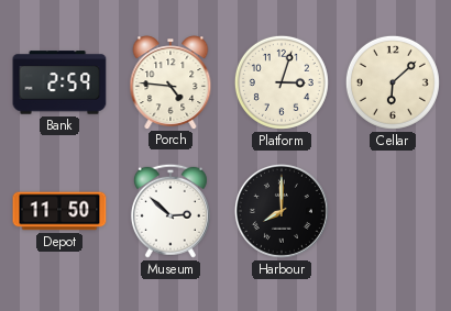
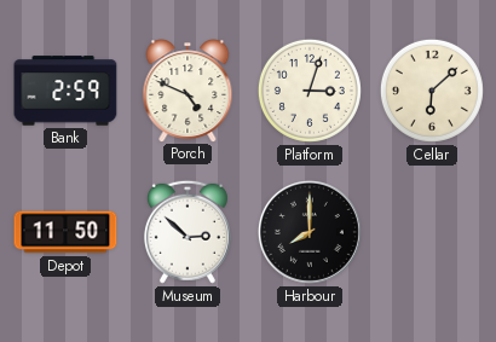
Porch: 4:46 -> 4:49 (188, 91)
